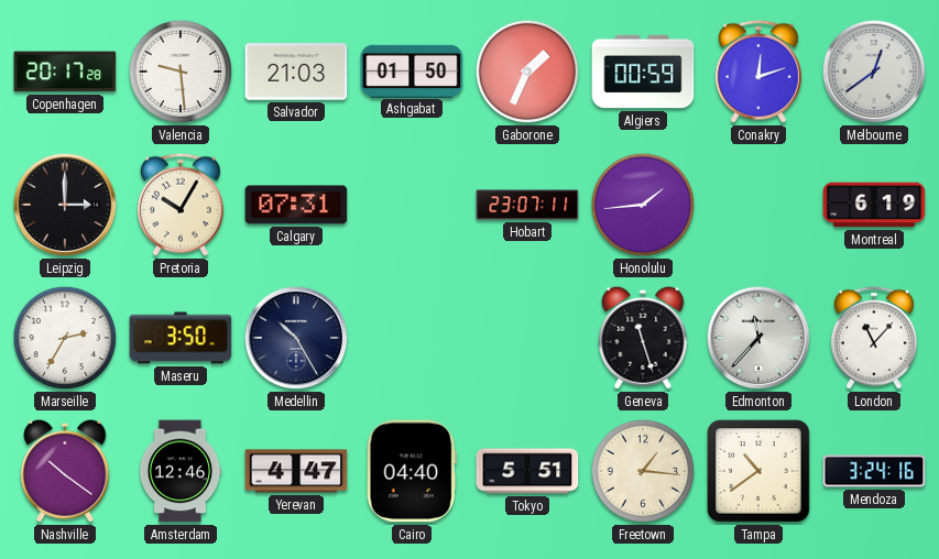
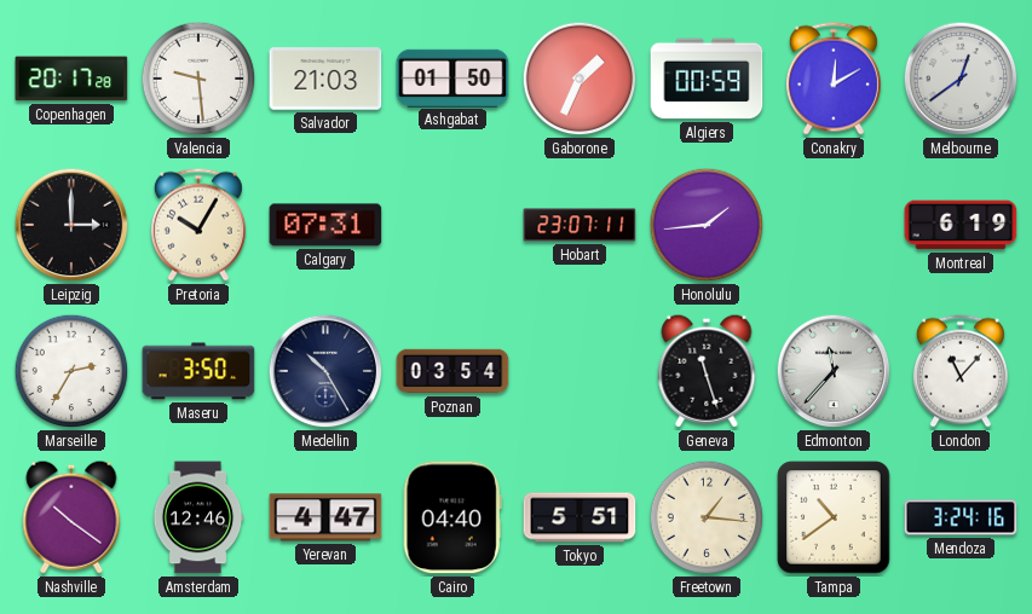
Conakry: 12:12 -> 12:10 (834, 79)
Poznan: none -> 03:54 (452, 371)
